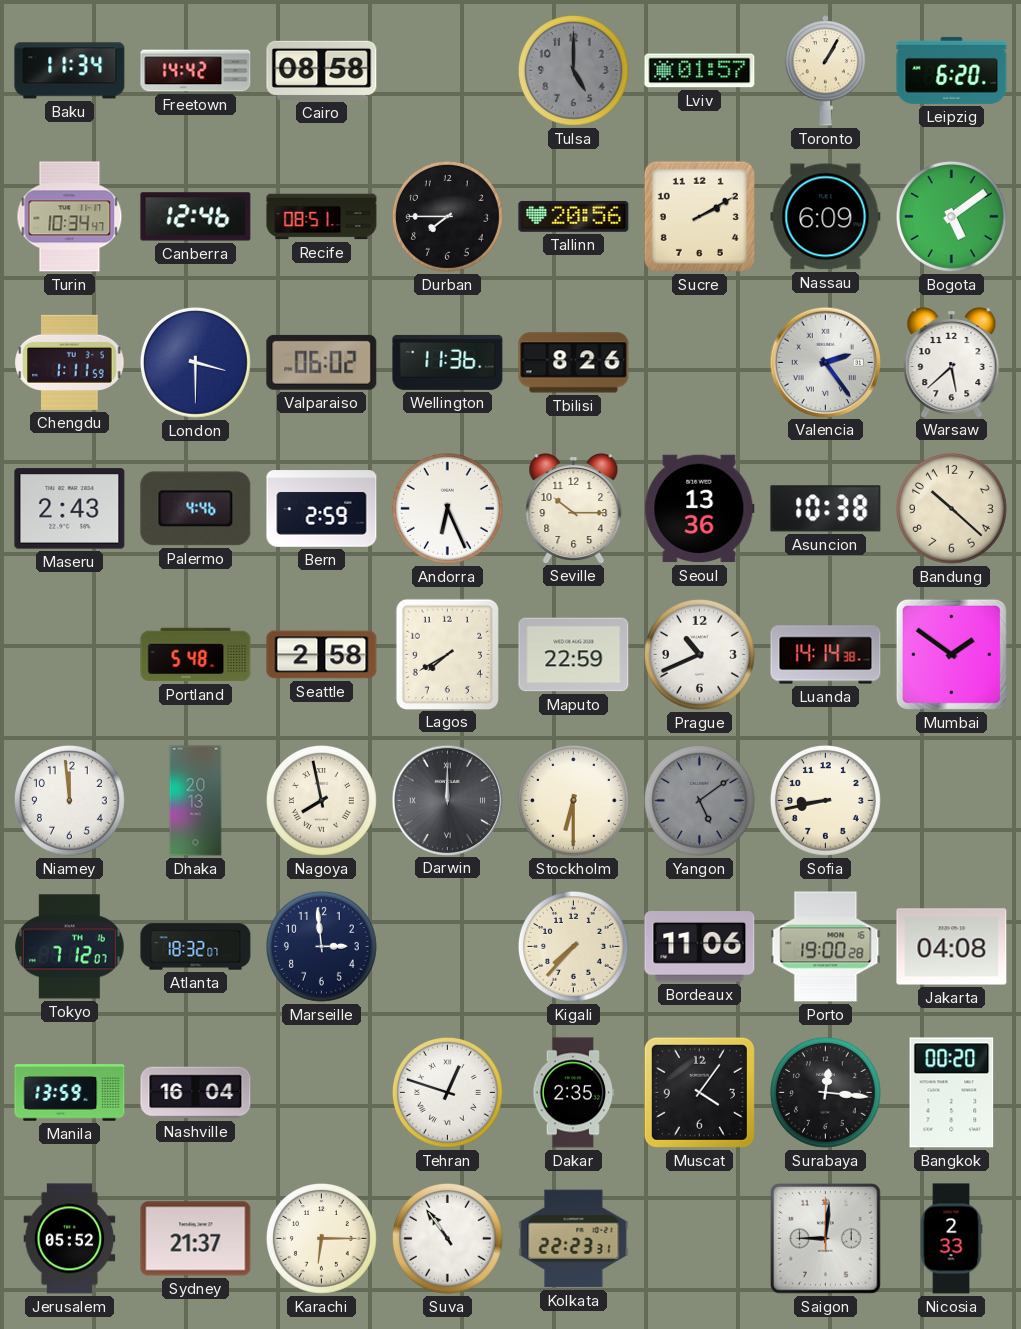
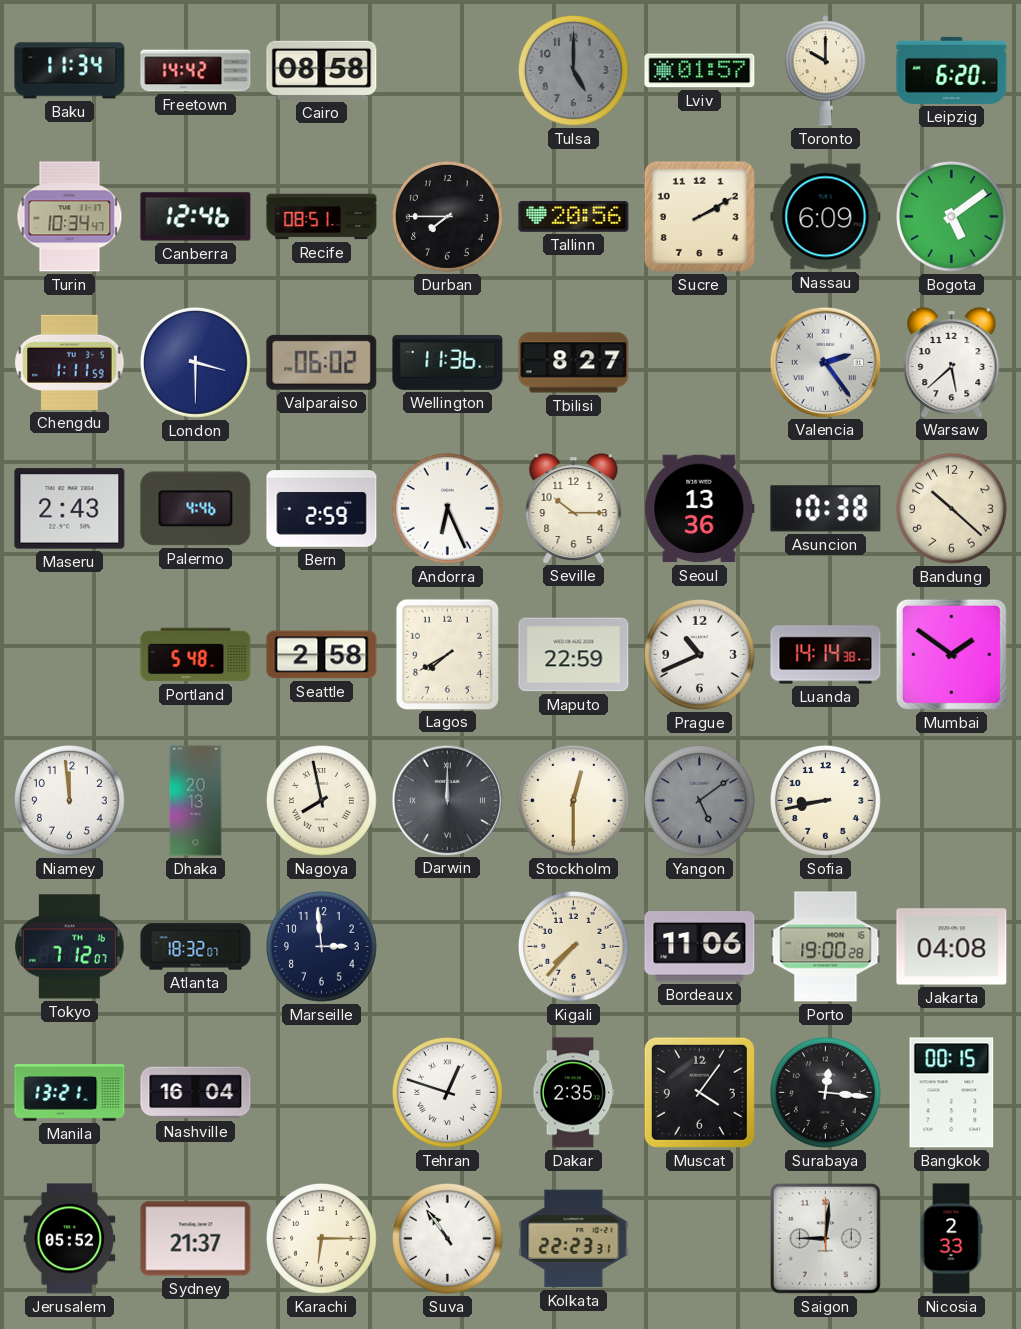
Toronto: 1:05 -> 10:00 (825, 71)
Tbilisi: 8:26 -> 8:27 (574, 363)
Stockholm: 6:30 -> 12:30 (573, 800)
Manila: 13:59 -> 13:21 (70, 1093)
Bangkok: 00:20 -> 00:15 (952, 1093)
